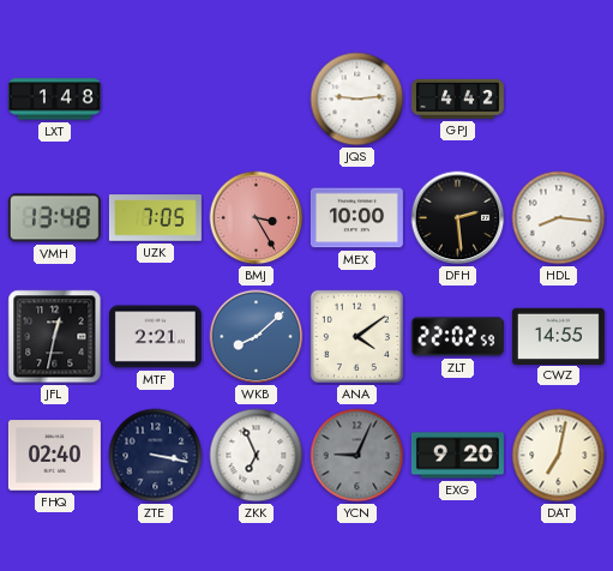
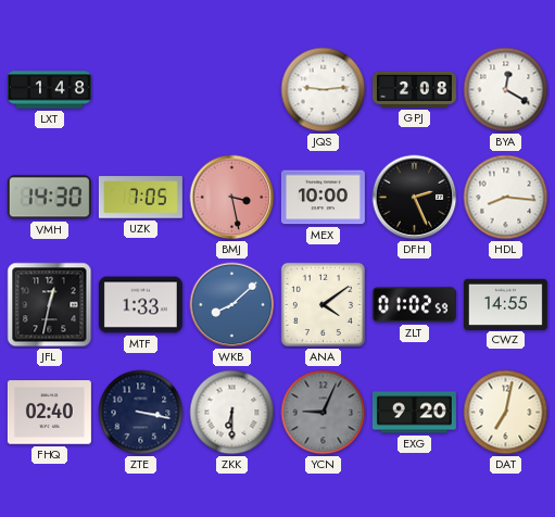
GPJ: 4:42 -> 2:08 (414, 89)
BYA: none -> 12:20 (506, 90)
VMH: 13:48 -> 14:30 (49, 198)
BMJ: 3:25 -> 3:28 (232, 198)
DFH: 2:29 -> 2:26 (415, 198)
MTF: 2:21 -> 1:33 (140, 305)
ZLT: 22:02 -> 01:02 (414, 305)
ZKK: 6:56 -> 6:30 (232, 413)
